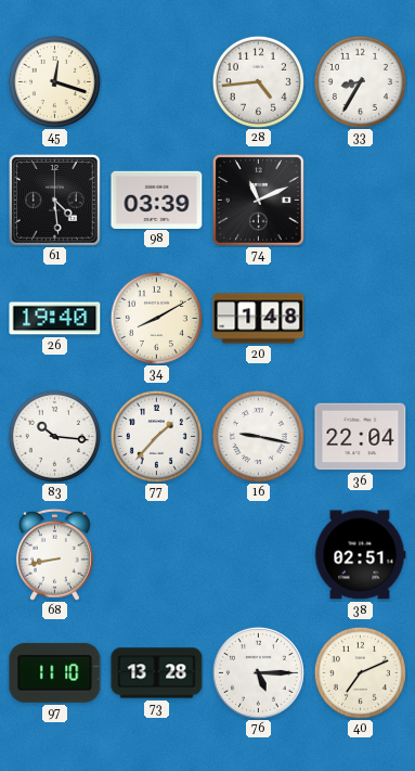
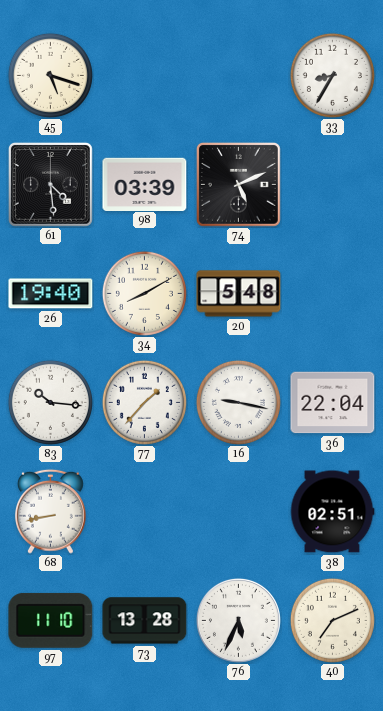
45: 12:18 -> 5:18 (50, 75)
28: 4:44 -> none (258, 81)
74: 11:11 -> 5:11 (238, 184)
20: 1:48 -> 5:48 (239, 294)
76: 5:15 -> 5:34 (238, 620)
